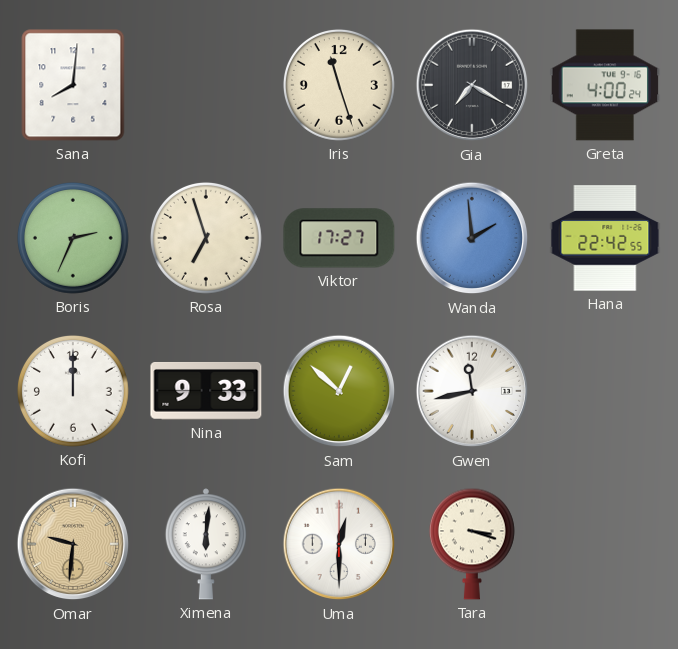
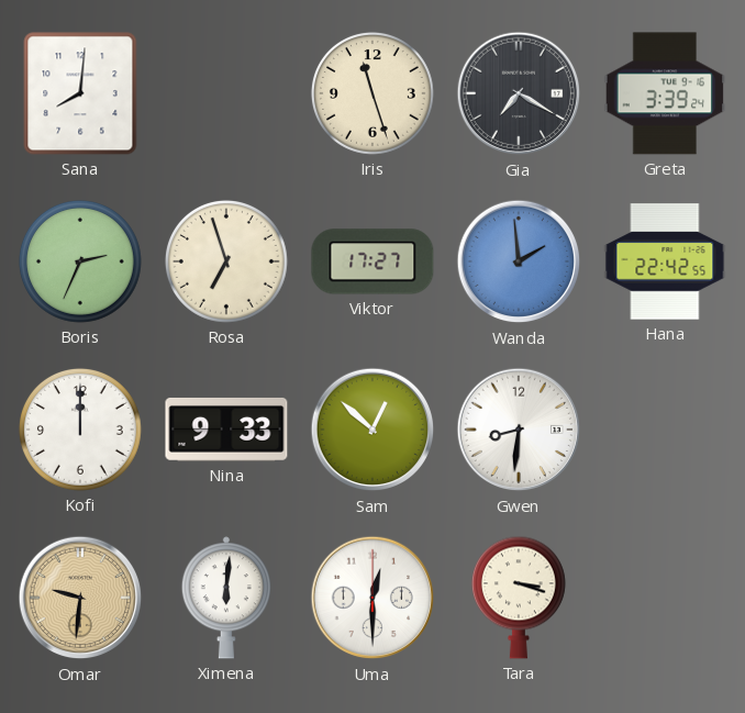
Greta: 4:00 -> 3:39 (665, 93)
Gwen: 11:43 -> 8:31 (519, 430)
